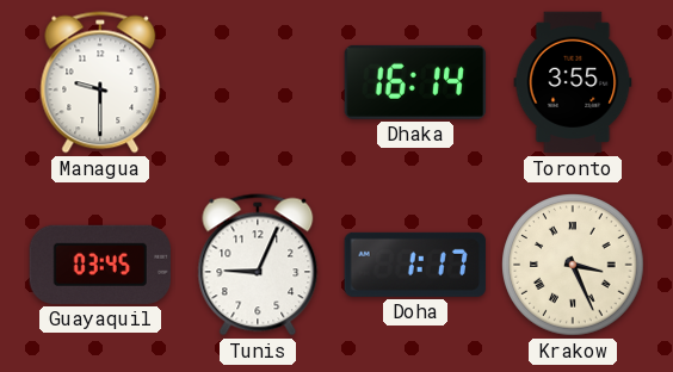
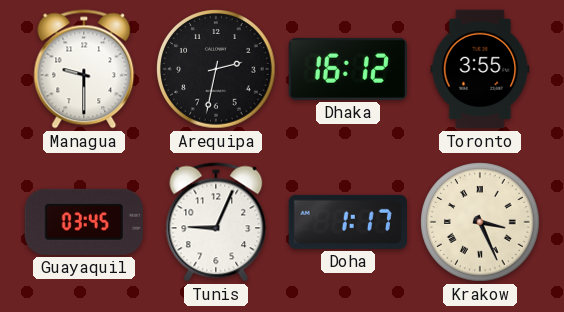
Arequipa: none -> 2:32 (216, 69)
Dhaka: 16:14 -> 16:12 (347, 69)
